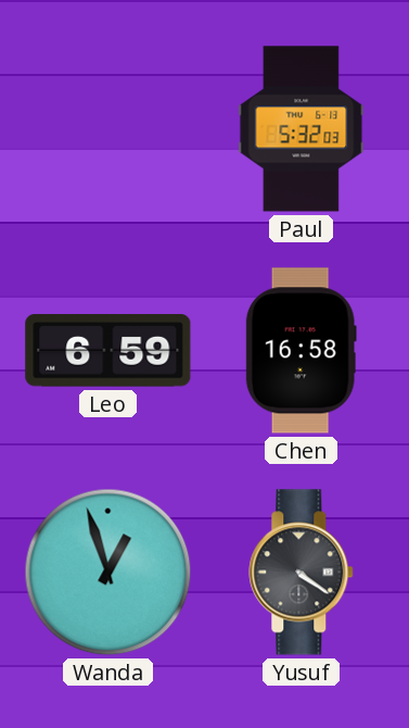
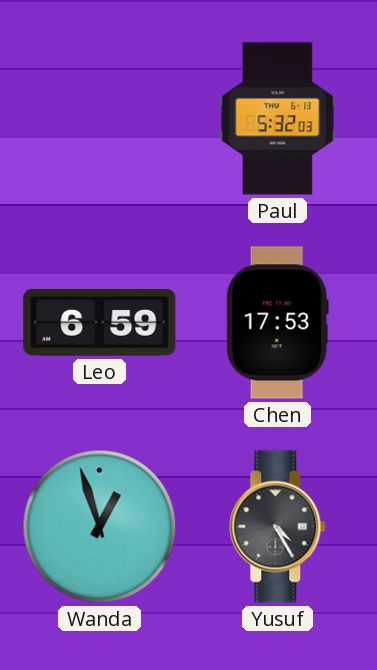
Chen: 16:58 -> 17:53 (277, 323)
Yusuf: 4:21 -> 4:25 (278, 527)
